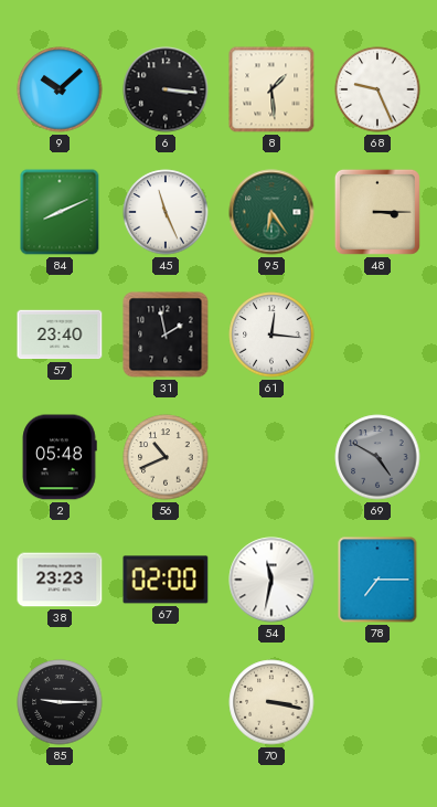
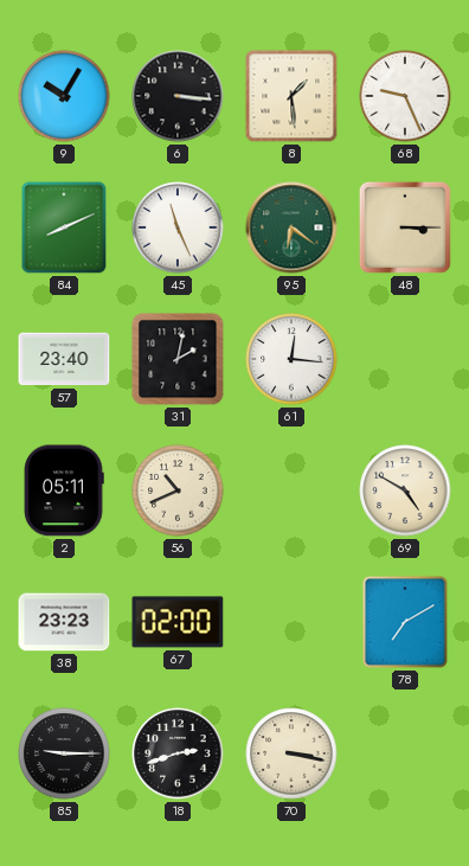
9: 10:08 -> 10:05 (64, 96)
95: 6:24 -> 6:21 (291, 227)
31: 1:58 -> 2:02 (178, 359)
2: 05:48 -> 05:11 (64, 490)
69 dial: grey -> cream (405, 490)
54: 11:32 -> none (271, 580)
78: 7:15 -> 7:10 (405, 622)
18: none -> 2:42 (178, 753)
